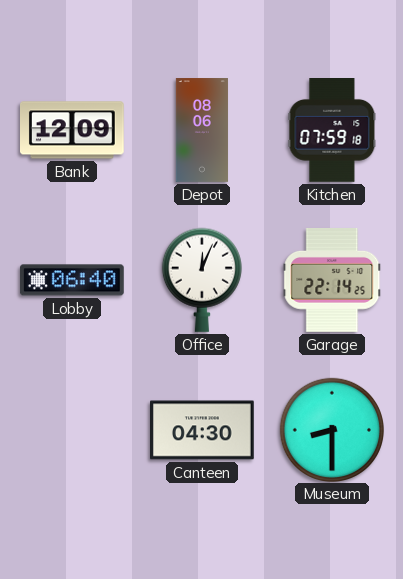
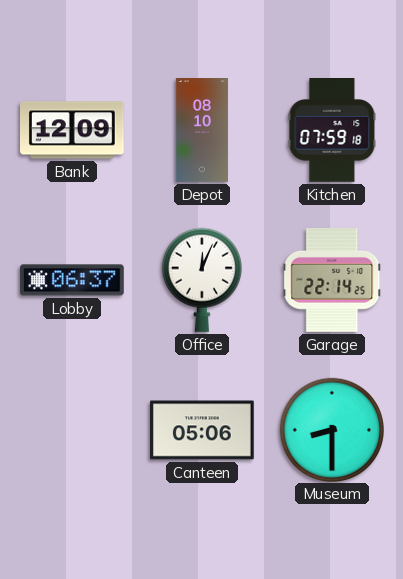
Depot: 08:06 -> 08:10 (201, 130)
Lobby: 06:40 -> 06:37 (73, 280)
Canteen: 04:30 -> 05:06 (203, 430)
